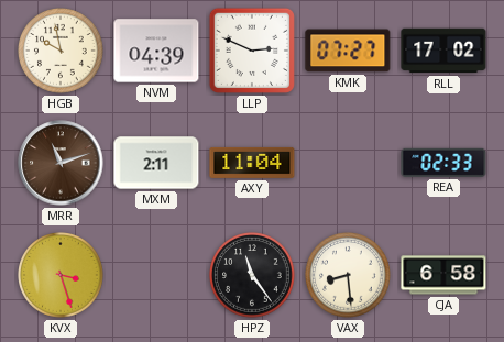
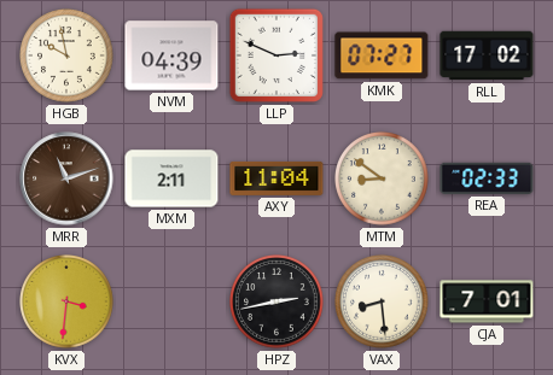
MTM: none -> 8:51 (382, 178)
KVX: 3:27 -> 3:31 (66, 301)
HPZ: 11:24 -> 2:43 (276, 301)
CJA: 6:58 -> 7:01 (487, 301)
